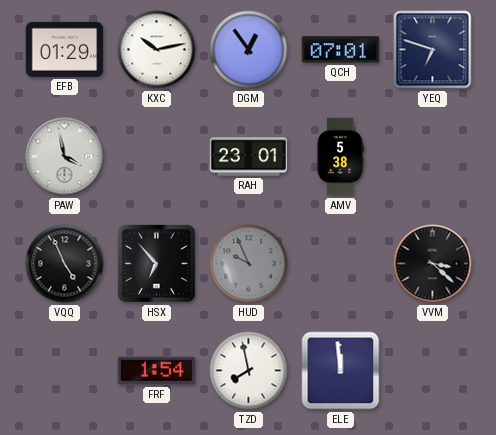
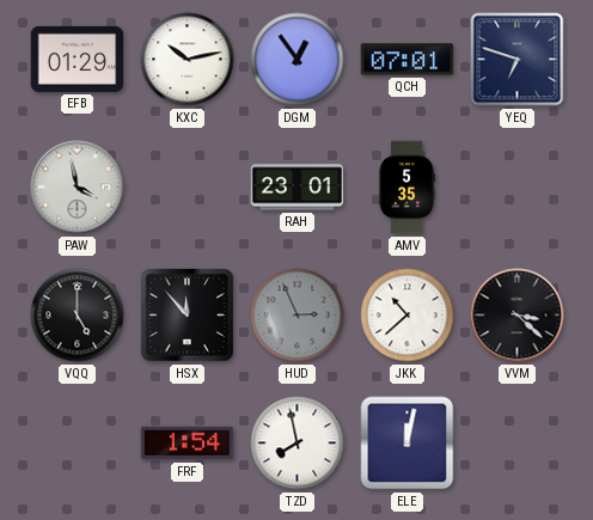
AMV: 5:38 -> 5:35 (408, 188)
VQQ: 4:56 -> 5:00 (78, 316)
HSX: 6:53 -> 11:53 (188, 316)
HUD: 9:56 -> 2:56 (298, 316)
JKK: none -> 10:38 (408, 316)
ELE: 11:59 -> 12:02 (408, 443)
